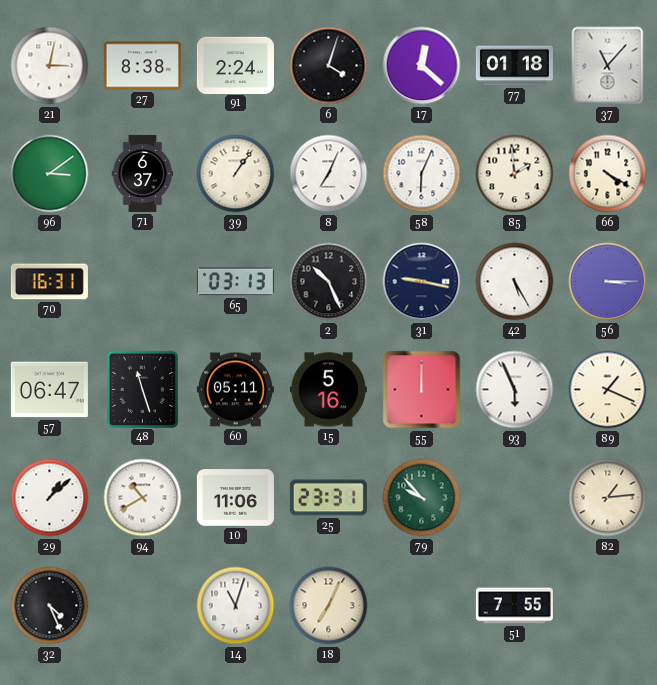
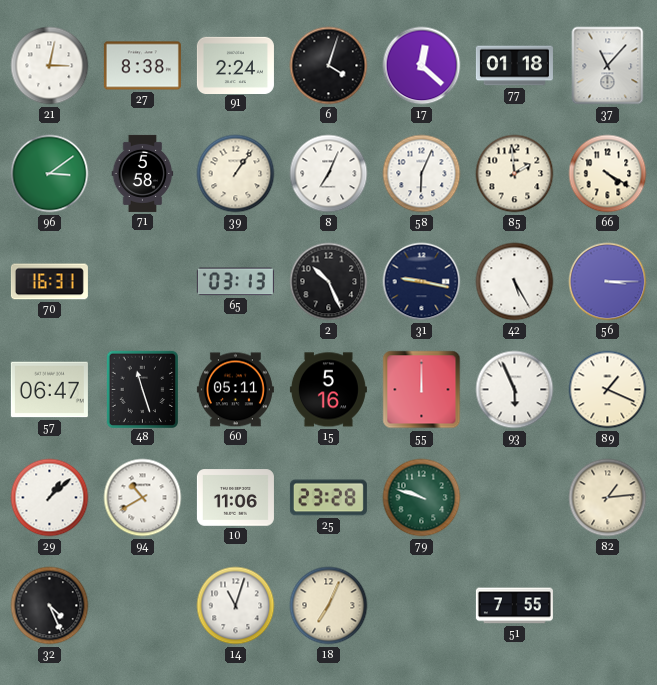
71: 6:37 -> 5:58 (143, 173)
25: 23:31 -> 23:28 (328, 498)
79: 9:53 -> 9:48 (422, 498)
